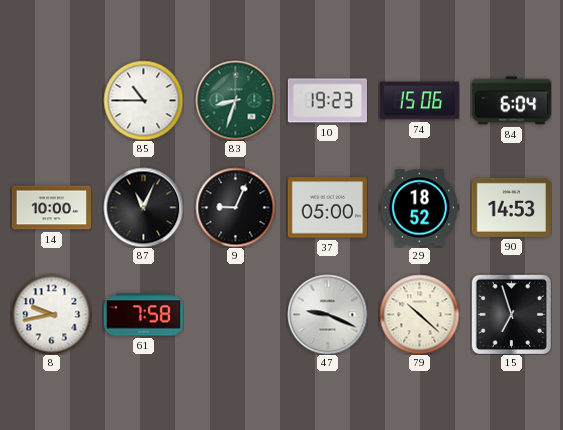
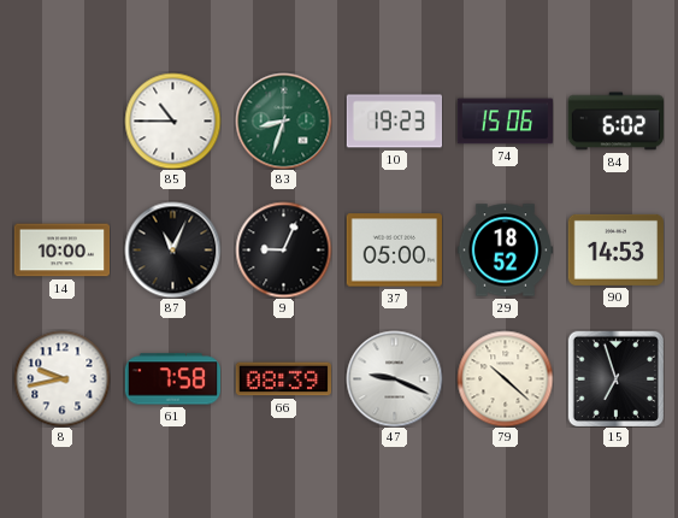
84: 6:04 -> 6:02 (615, 122)
66: none -> 08:39 (283, 379)
